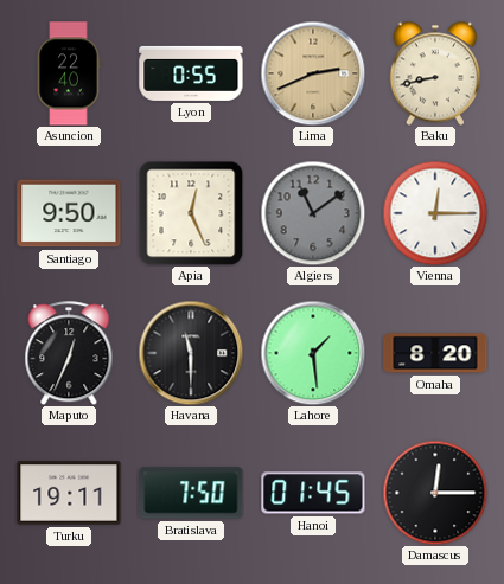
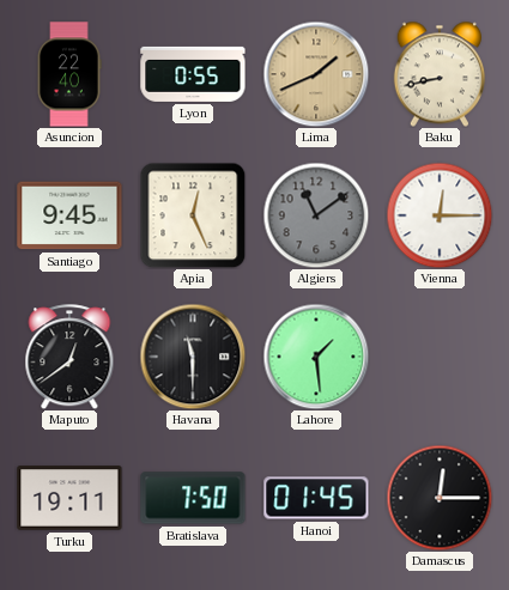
Lima: 2:41 -> 1:41 (316, 74)
Santiago: 9:50 -> 9:45 (69, 215)
Maputo: 12:34 -> 12:39 (69, 357)
Omaha: 8:20 -> none (435, 353)
